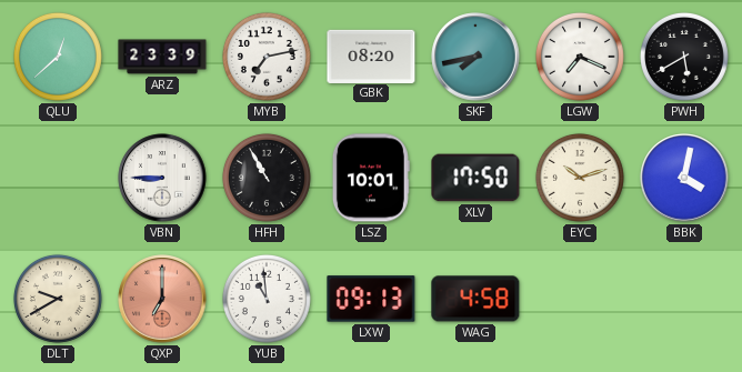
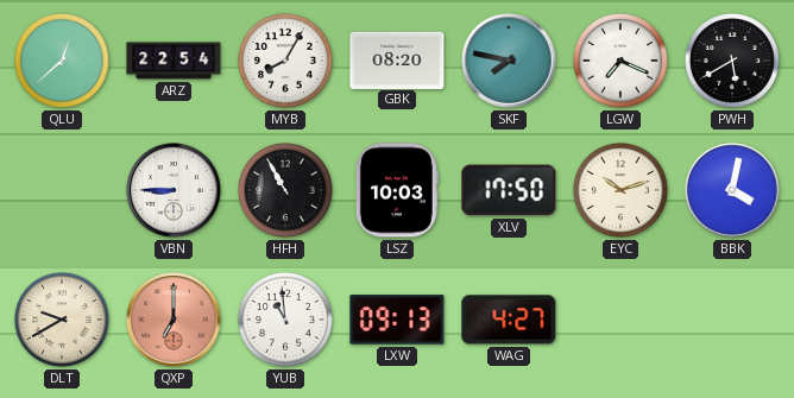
ARZ: 23:39 -> 22:54 (174, 61)
MYB: 7:13 -> 8:05 (285, 61)
SKF: 7:43 -> 7:47 (509, 61)
LSZ: 10:01 -> 10:03 (397, 190)
WAG: 4:58 -> 4:27 (509, 320)
